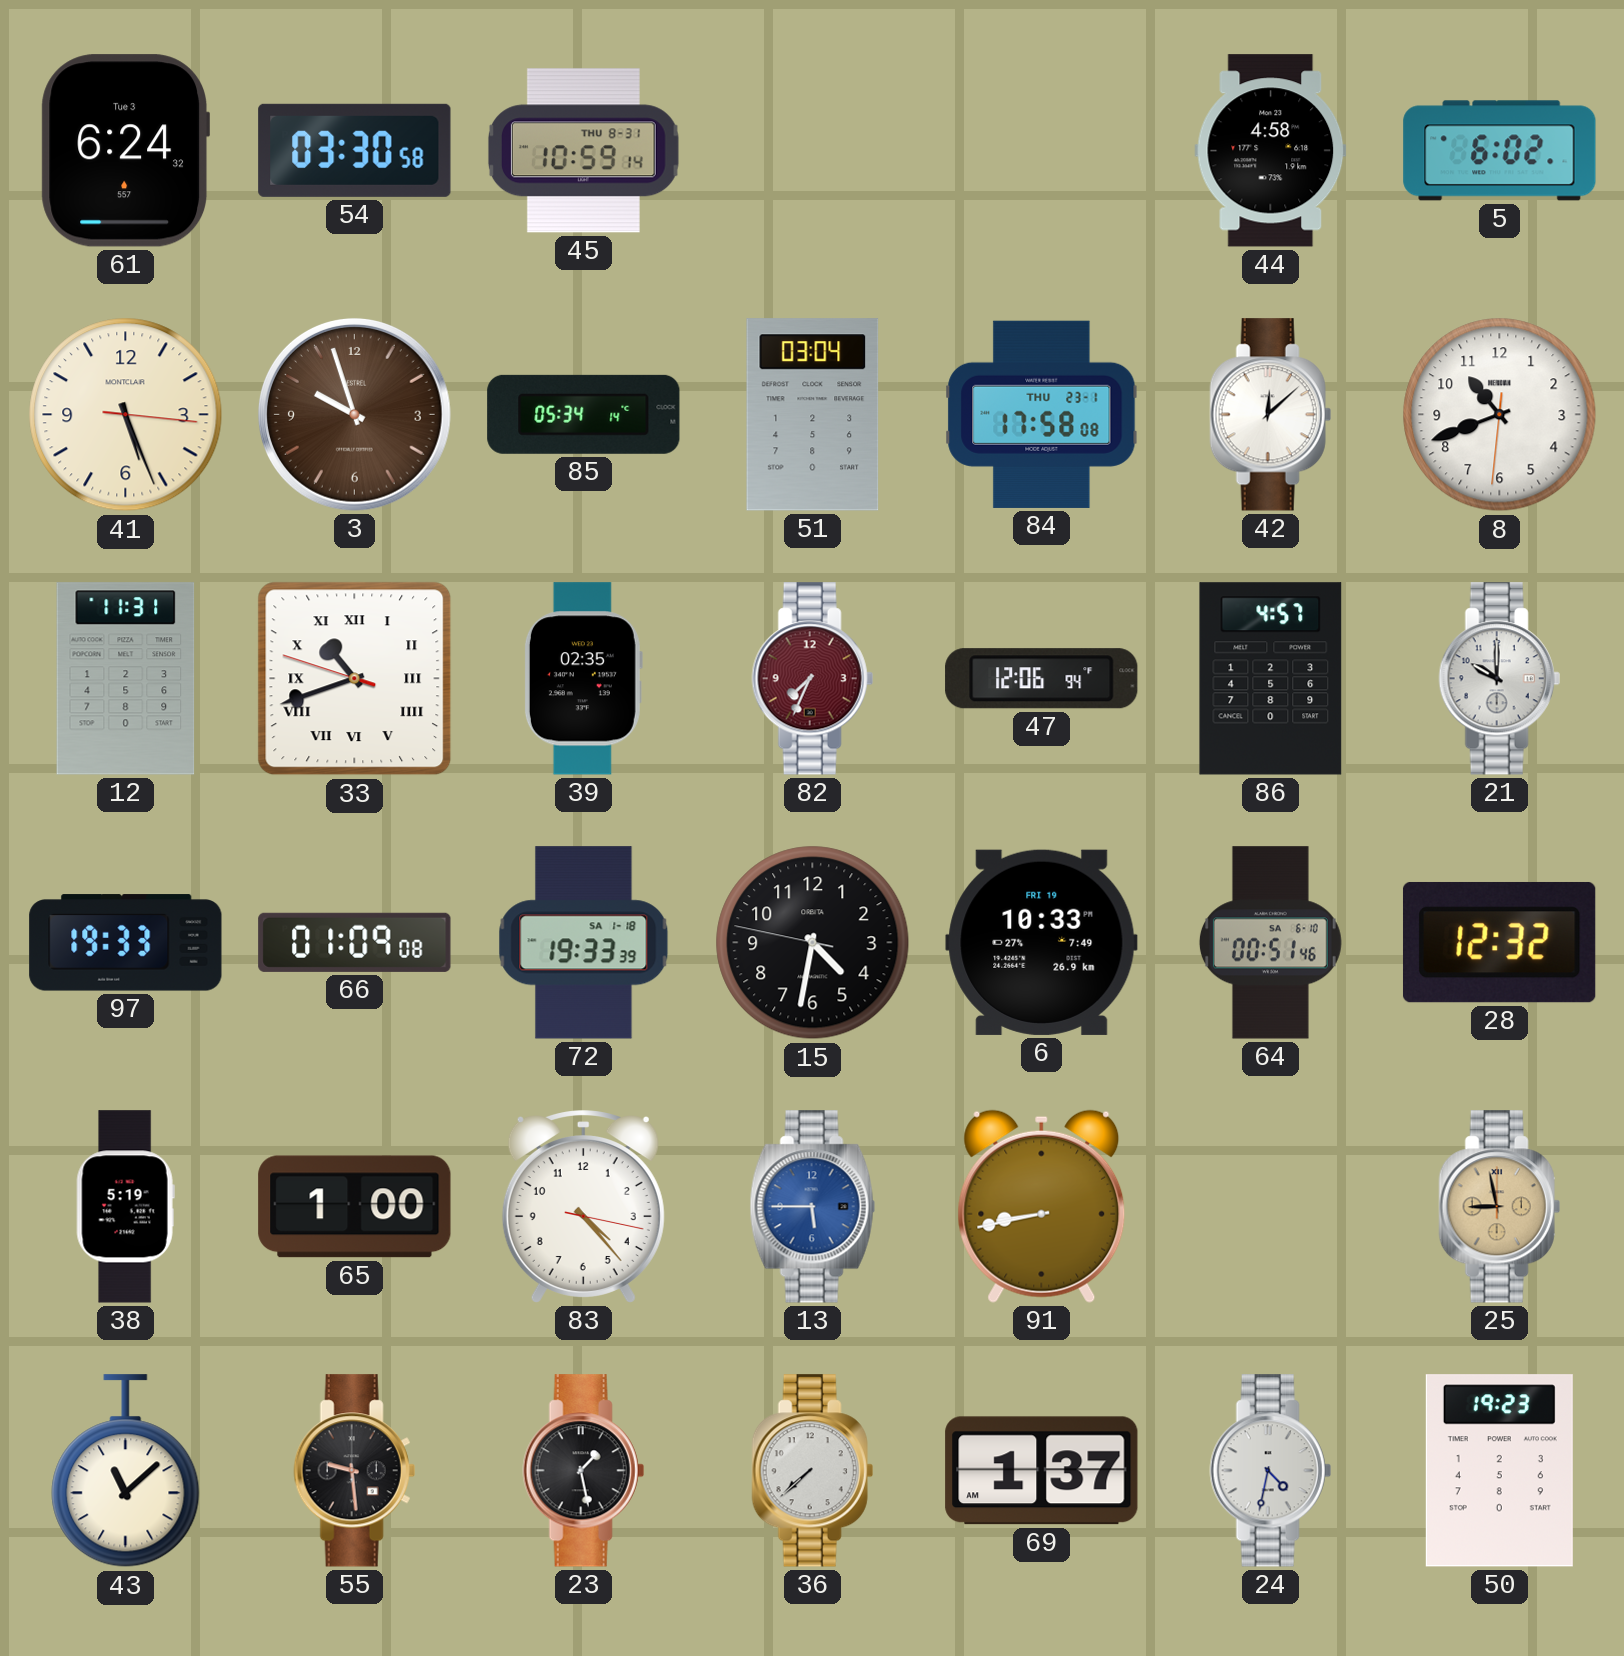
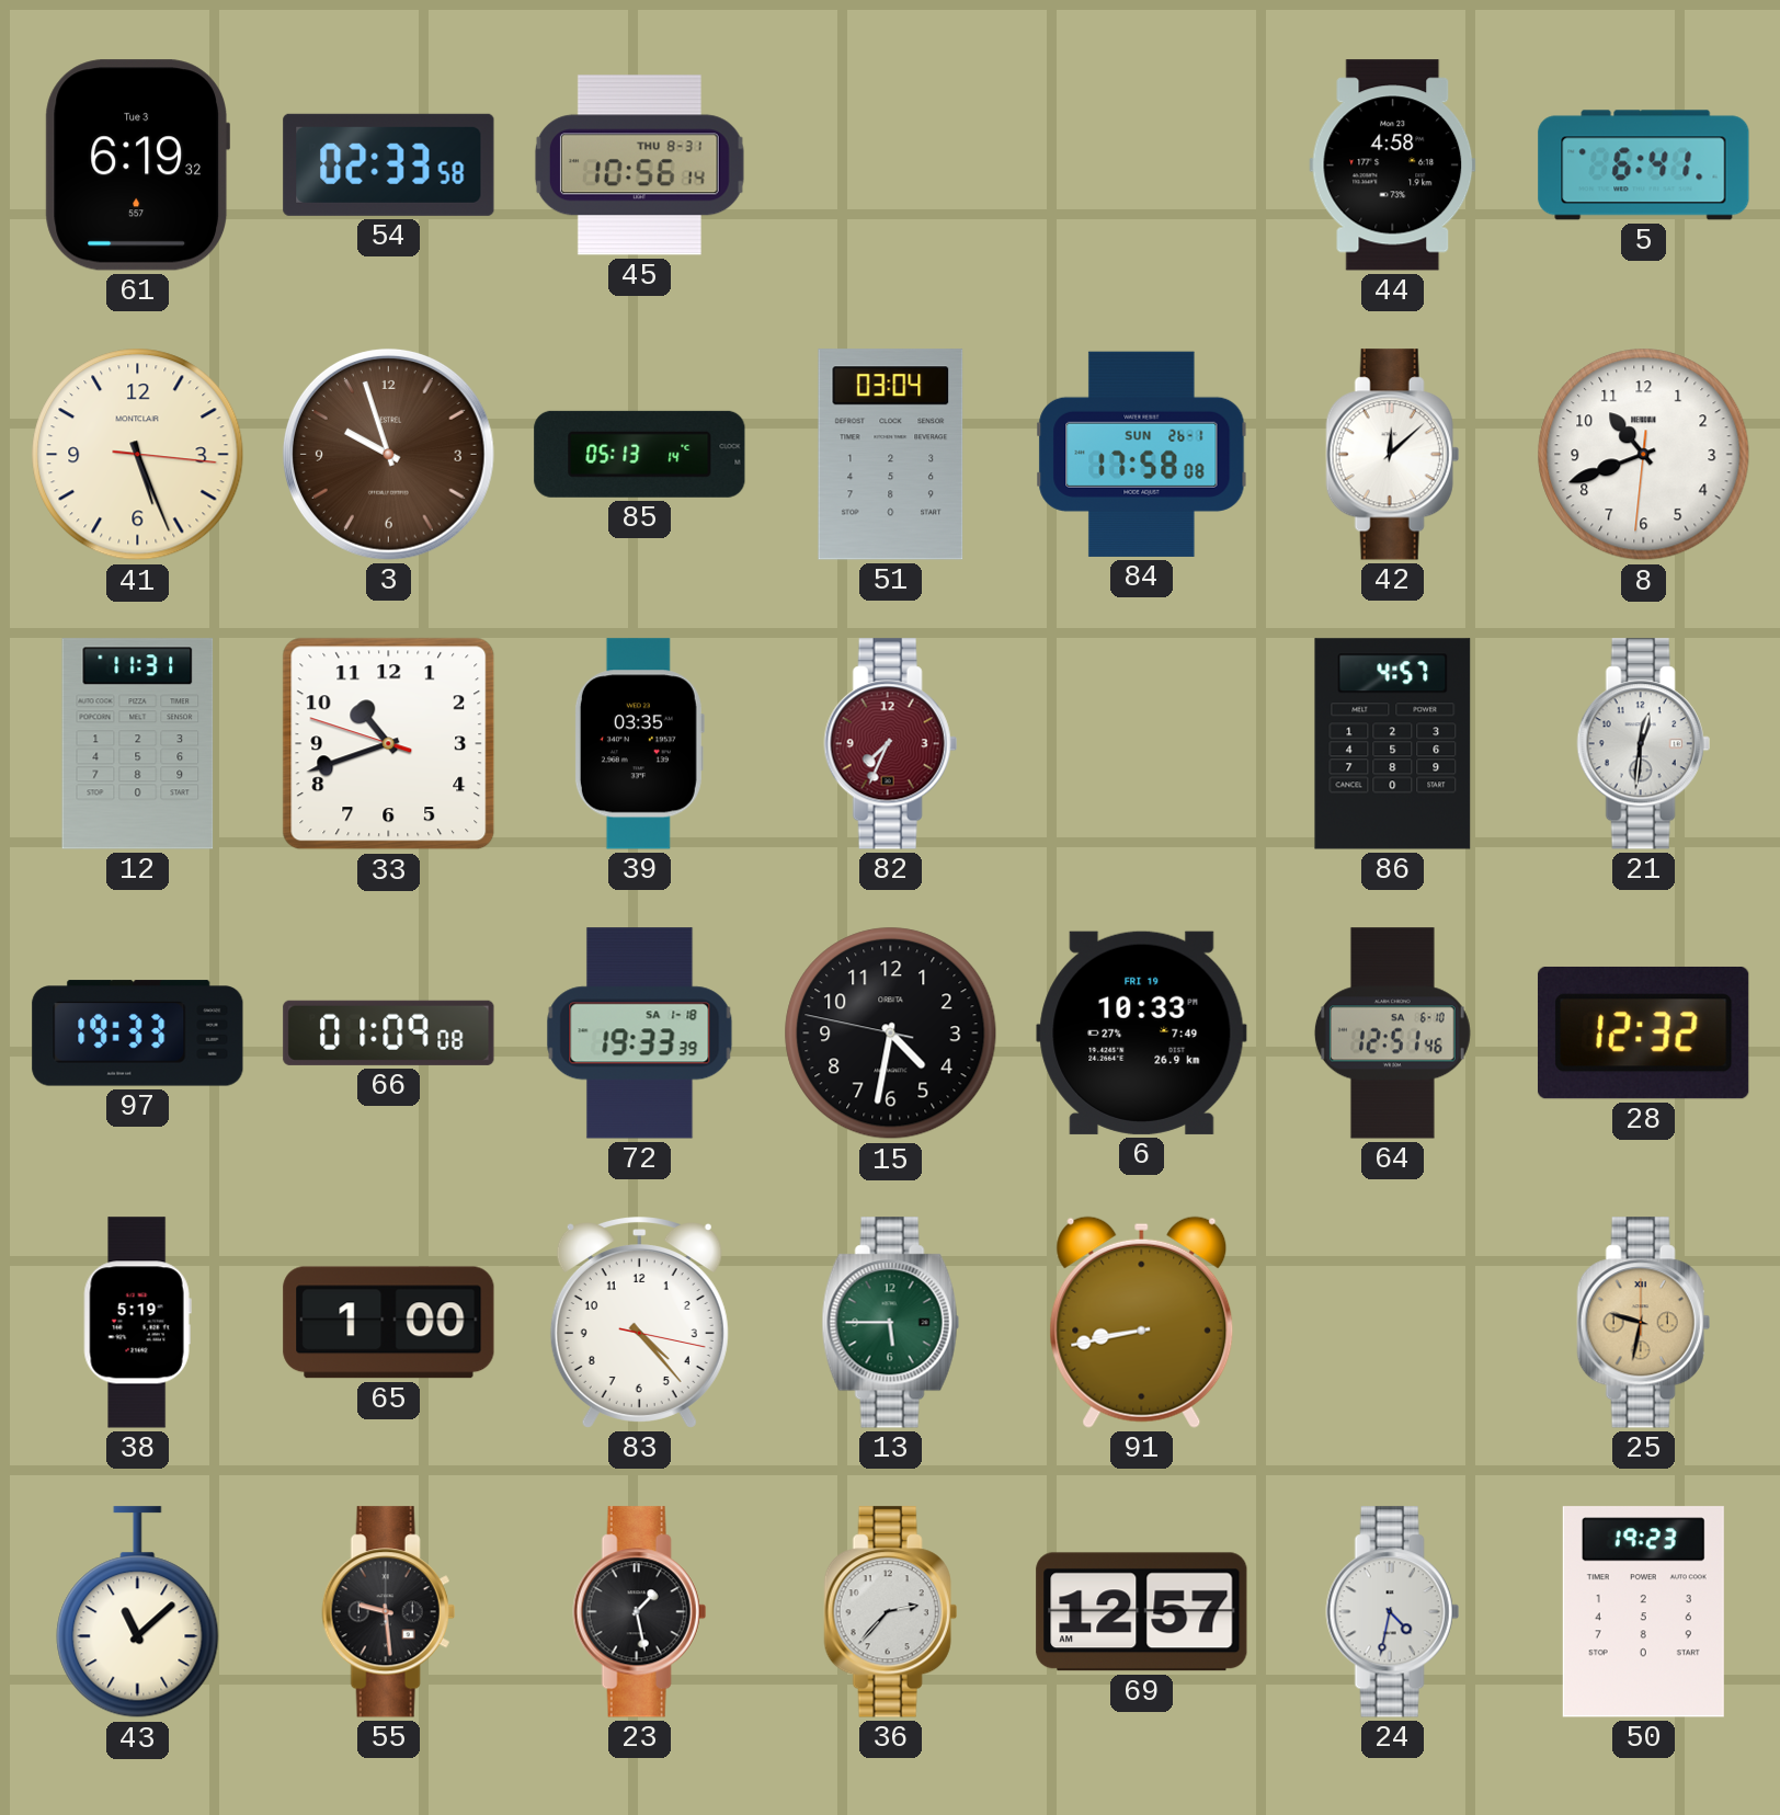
61: 6:24 -> 6:19 (137, 165)
54: 03:30 -> 02:33 (389, 164)
45: 10:59 -> 10:56 (639, 165)
5: 6:02 -> 6:41 (1644, 165)
85: 05:34 -> 05:13 (640, 454)
84 date: THU 23-1 -> SUN 26-1 (1142, 454)
33 numerals: Roman -> Arabic (389, 744)
39: 02:35 -> 03:35 (639, 744)
47: 12:06 -> none (1042, 679)
21: 10:00 -> 12:31 (1643, 744)
64: 00:51 -> 12:51 (1392, 1034)
13 dial: blue -> green (890, 1323)
25: 8:58 -> 9:32 (1643, 1323)
36: 7:38 -> 2:37 (890, 1612)
69: 1:37 -> 12:57 (1142, 1612)
